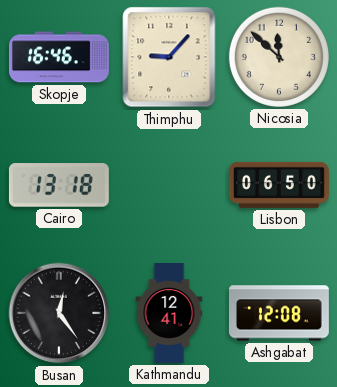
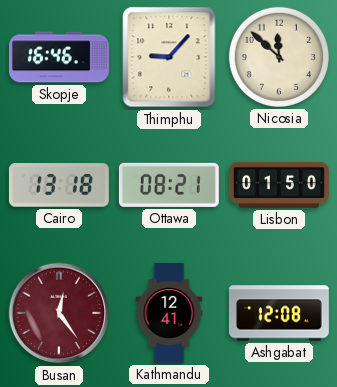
Ottawa: none -> 08:21 (169, 185)
Lisbon: 06:50 -> 01:50 (279, 185)
Busan dial: black -> burgundy (59, 313)
